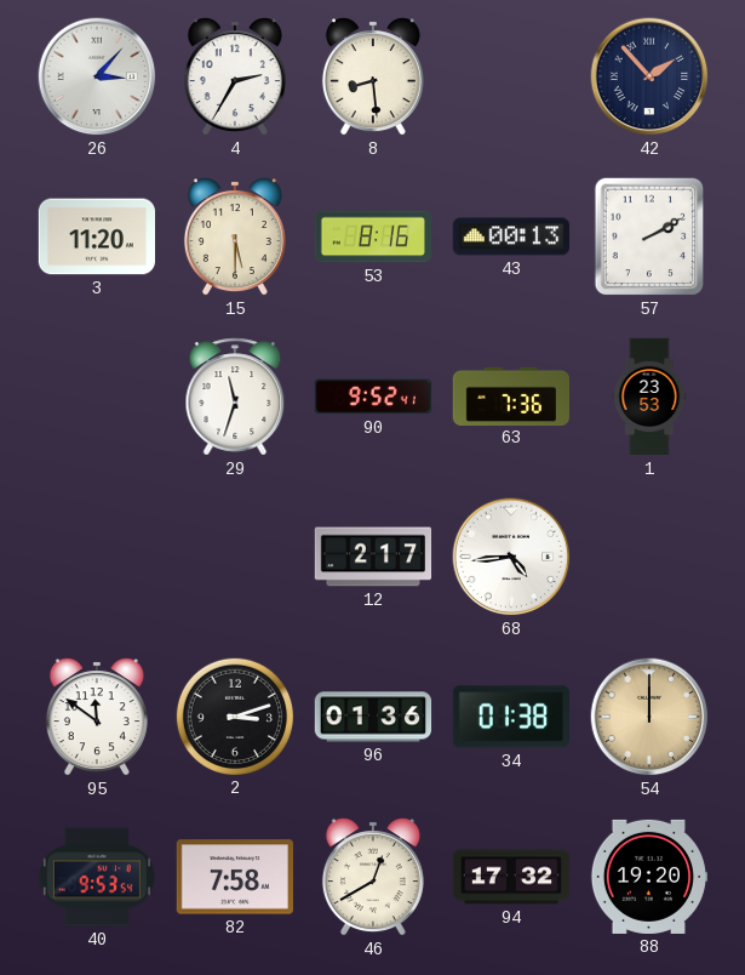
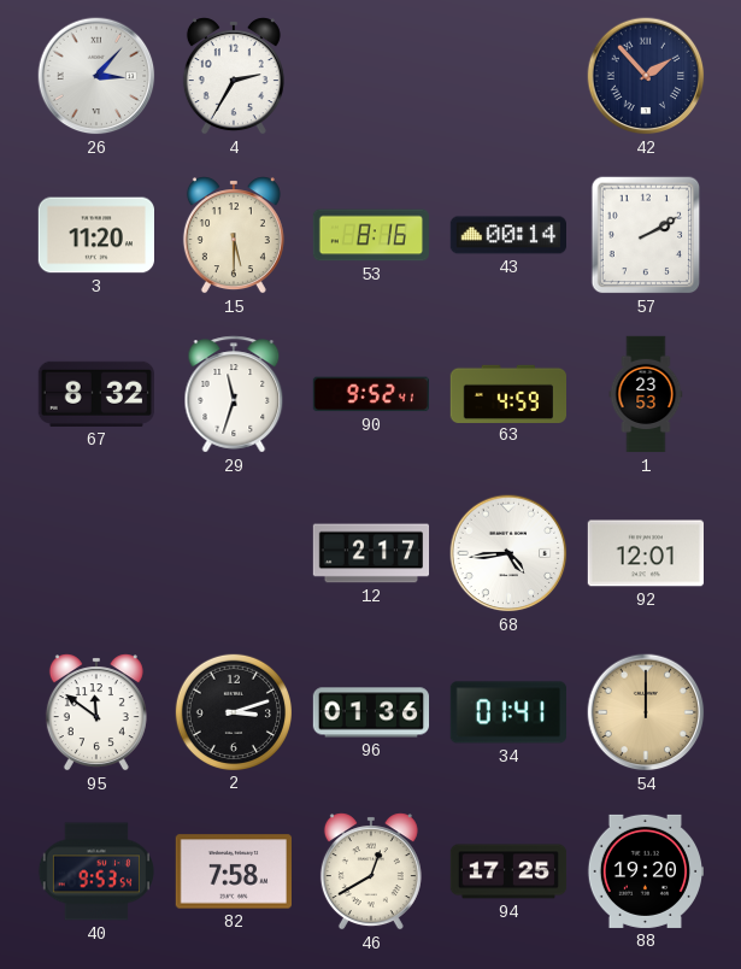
8: 8:29 -> none (373, 76)
43: 00:13 -> 00:14 (507, 235)
67: none -> 8:32 (95, 394)
63: 7:36 -> 4:59 (507, 393)
92: none -> 12:01 (645, 553)
34: 01:38 -> 01:41 (507, 712)
94: 17:32 -> 17:25 (508, 871)
